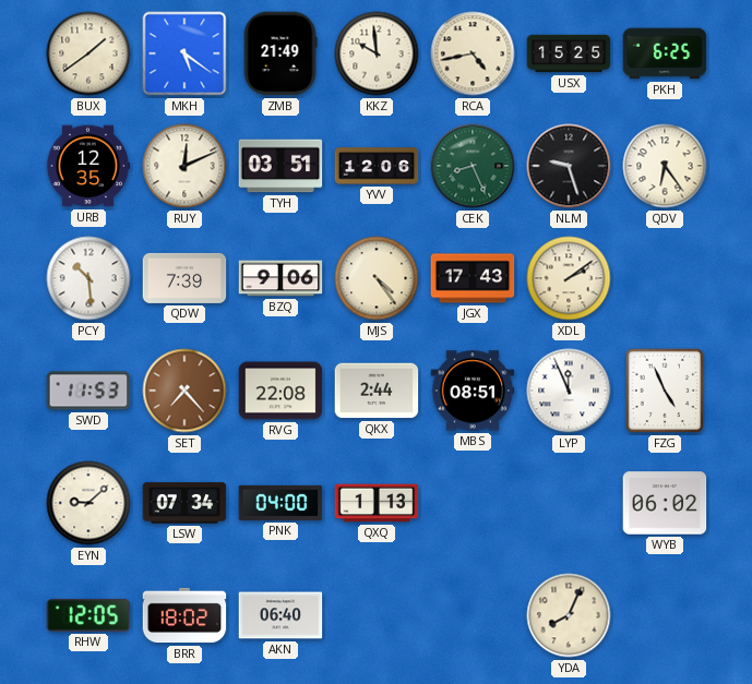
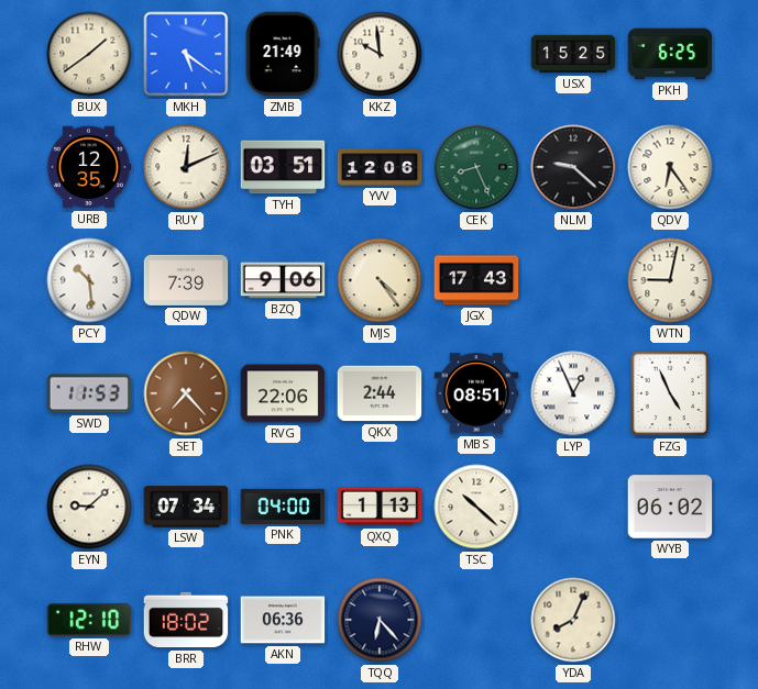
RCA: 4:43 -> none (473, 53)
NLM: 9:27 -> 9:22 (573, 167)
XDL: 2:09 -> none (569, 278)
WTN: none -> 9:02 (670, 280)
RVG: 22:08 -> 22:06 (283, 393)
LYP: 11:56 -> 12:56 (573, 393)
TSC: none -> 10:22 (476, 507)
RHW: 12:05 -> 12:10 (89, 620)
AKN: 06:40 -> 06:36 (283, 620)
TQQ: none -> 6:23 (380, 620)
